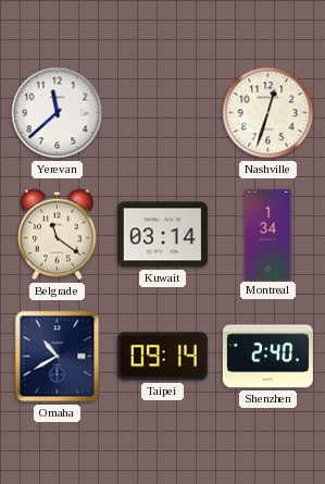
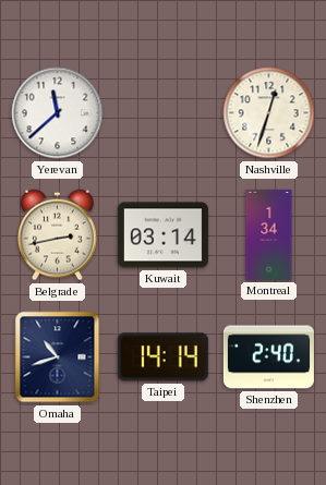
Belgrade: 11:21 -> 2:43 (58, 235)
Omaha: 10:40 -> 10:42 (58, 357)
Taipei: 09:14 -> 14:14 (162, 357)
